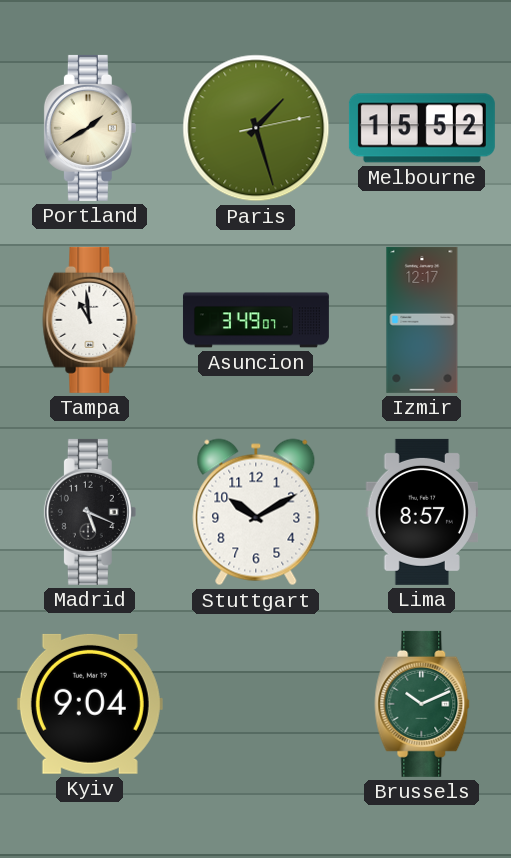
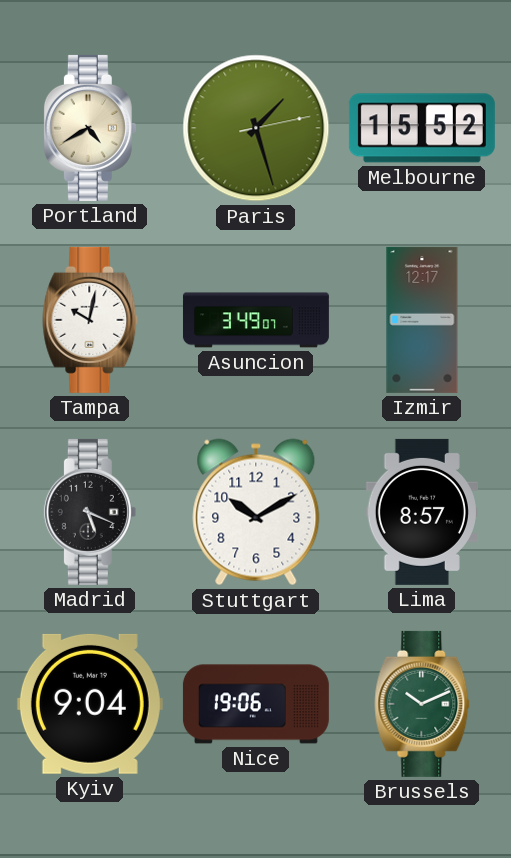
Portland: 1:40 -> 4:40 (90, 128)
Tampa: 10:59 -> 10:02 (90, 320)
Nice: none -> 19:06 (256, 704)
